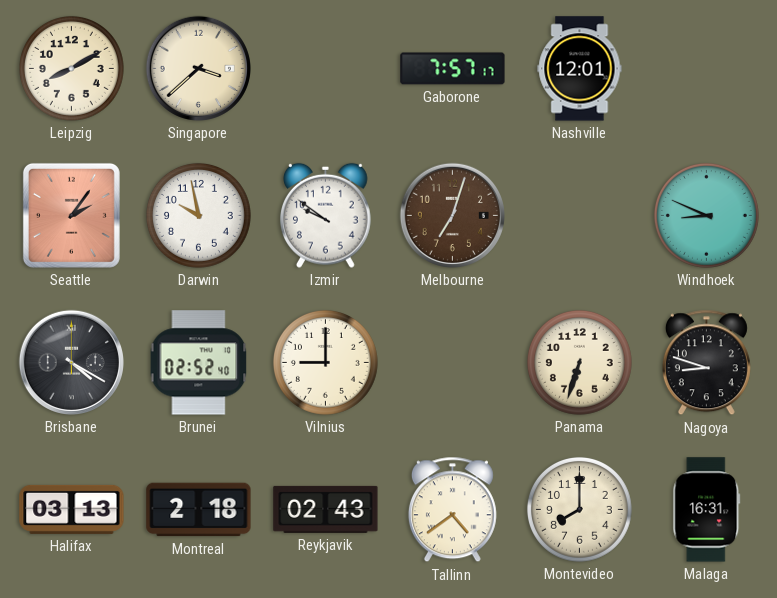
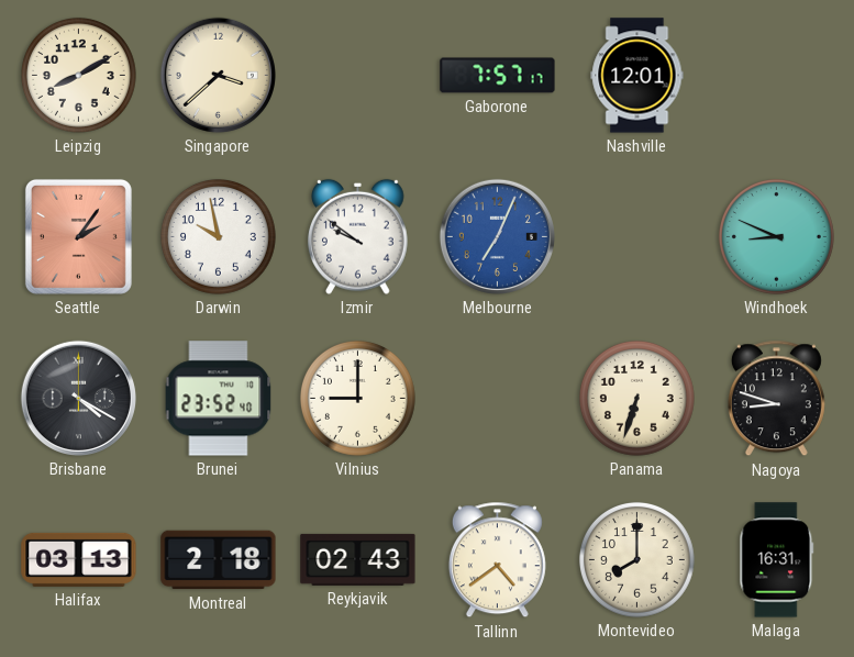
Melbourne: 7:03 -> 7:04 (497, 236)
Melbourne dial: brown -> blue (497, 236)
Brunei: 02:52 -> 23:52 (219, 399)
